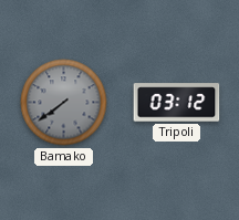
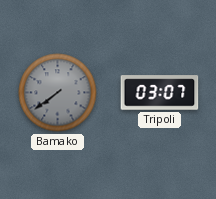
Tripoli: 03:12 -> 03:07 (160, 93)
